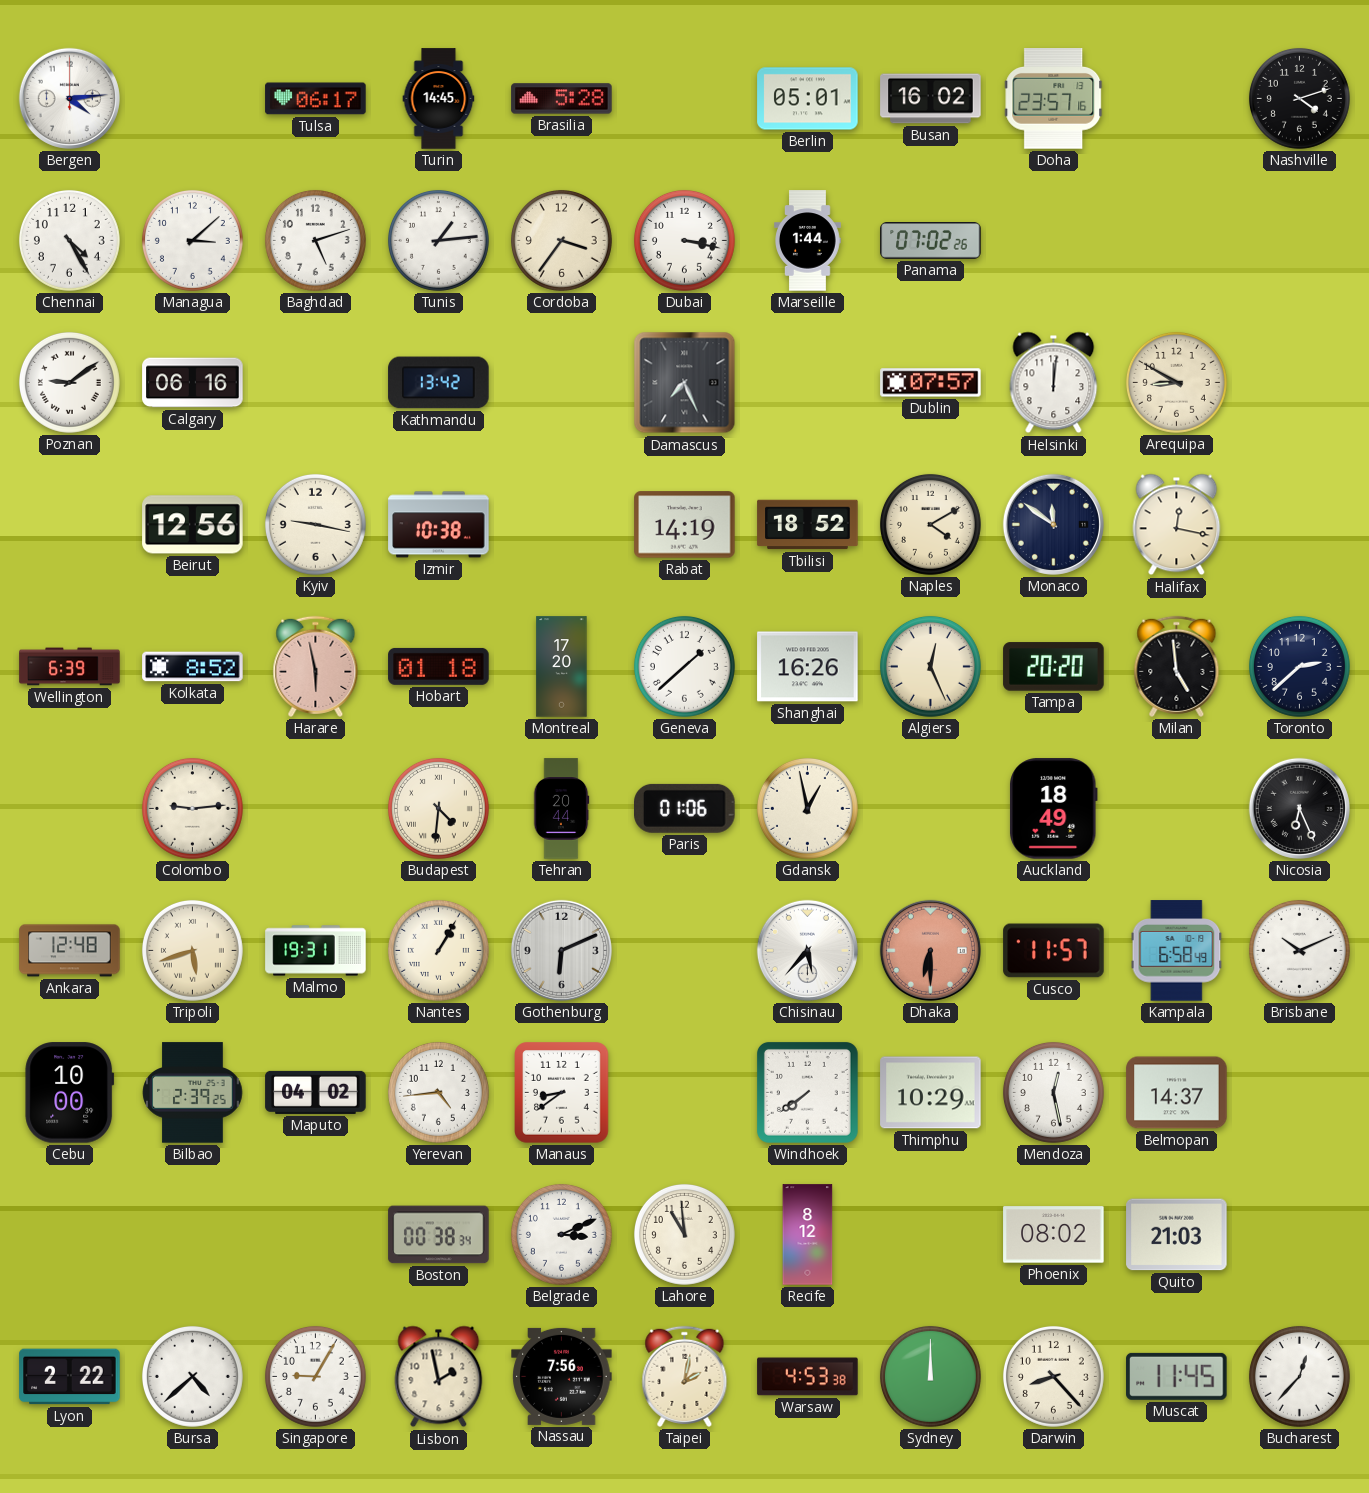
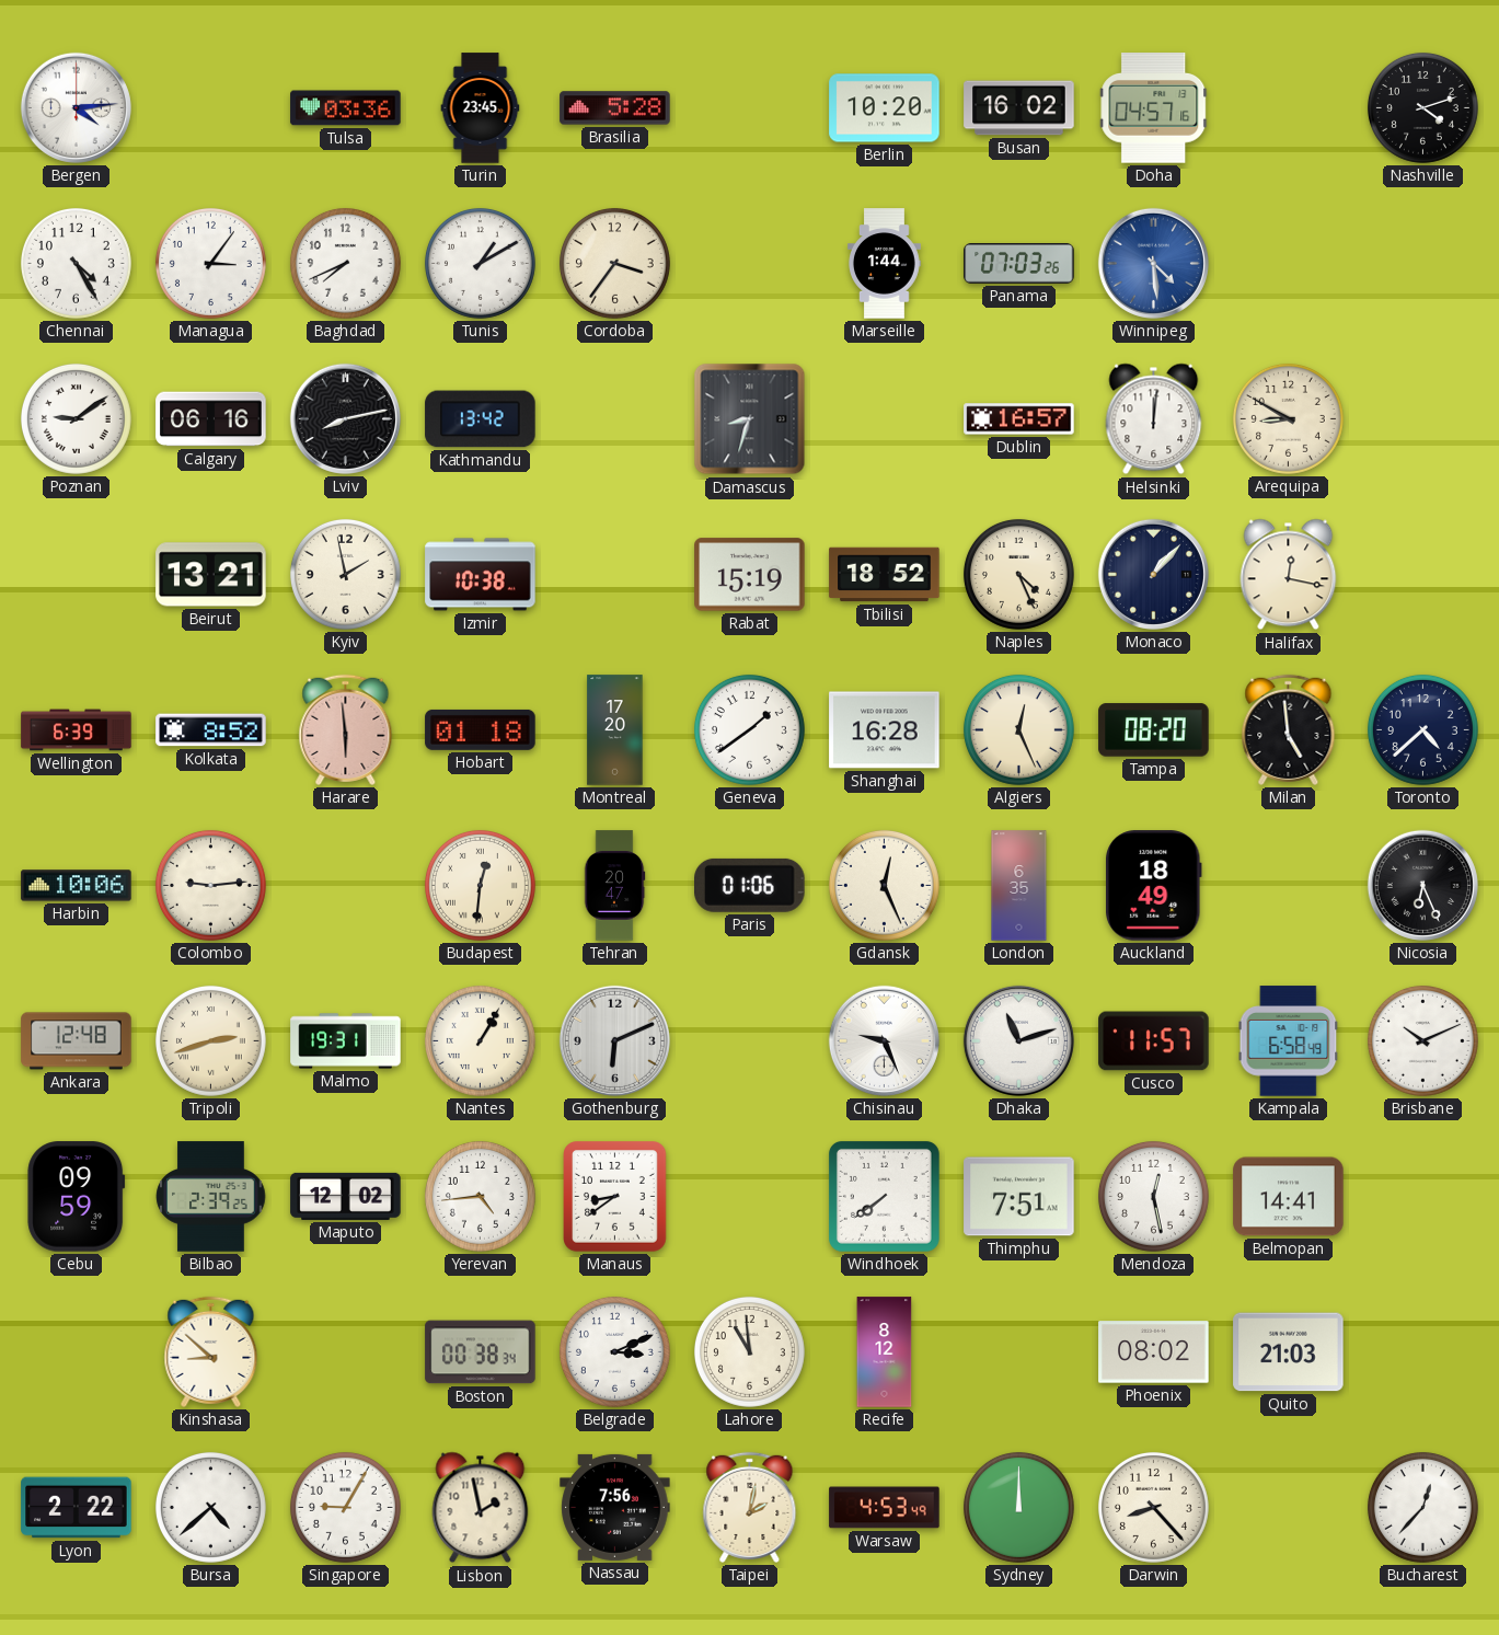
Tulsa: 06:17 -> 03:36 (346, 108)
Turin: 14:45 -> 23:45 (481, 108)
Berlin: 05:01 -> 10:20 (885, 108)
Doha: 23:57 -> 04:57 (1154, 108)
Managua: 3:08 -> 3:06 (210, 263)
Baghdad: 5:12 -> 7:41 (345, 263)
Tunis: 1:14 -> 1:10 (480, 263)
Dubai: 3:17 -> none (684, 240)
Panama: 07:02 -> 07:03 (1019, 264)
Winnipeg: none -> 4:29 (1153, 263)
Lviv: none -> 8:13 (345, 418)
Damascus: 7:26 -> 8:33 (750, 419)
Dublin: 07:57 -> 16:57 (1019, 419)
Beirut: 12:56 -> 13:21 (211, 575)
Kyiv: 9:17 -> 1:58 (345, 574)
Rabat: 14:19 -> 15:19 (750, 575)
Naples: 4:10 -> 4:26 (1018, 574)
Monaco: 11:51 -> 1:07 (1153, 574)
Harare: 5:58 -> 5:59 (346, 729)
Geneva: 1:38 -> 1:39 (749, 729)
Shanghai: 16:26 -> 16:28 (885, 730)
Tampa: 20:20 -> 08:20 (1154, 730)
Toronto: 2:38 -> 4:38 (1422, 729)
Harbin: none -> 10:06 (77, 886)
Budapest: 4:31 -> 12:31 (480, 885)
Tehran: 20:44 -> 20:47 (614, 886)
Gdansk: 12:58 -> 12:26 (884, 885)
London: none -> 6:35 (1019, 886)
Tripoli: 5:42 -> 2:42 (210, 1040)
Chisinau: 5:37 -> 9:26 (884, 1040)
Dhaka: 6:30 -> 11:12 (1018, 1040)
Dhaka dial: salmon -> white (1018, 1040)
Cebu: 10:00 -> 09:59 (77, 1197)
Maputo: 04:02 -> 12:02 (346, 1196)
Thimphu: 10:29 -> 7:51 (1019, 1197)
Belmopan: 14:37 -> 14:41 (1289, 1197)
Kinshasa: none -> 8:52 (211, 1351)
Warsaw: 4:53:38 -> 4:53:49 (885, 1508)
Muscat: 11:45 -> none (1177, 1376)
